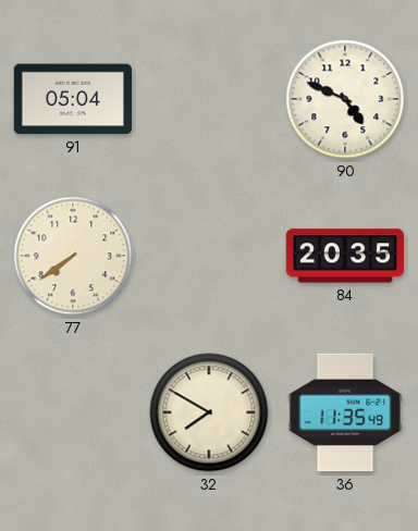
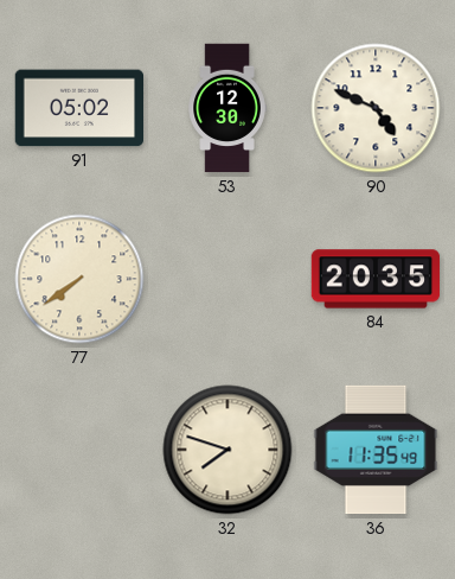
91: 05:04 -> 05:02 (78, 108)
53: none -> 12:30 (227, 108)
32: 7:50 -> 7:48 (227, 450)
